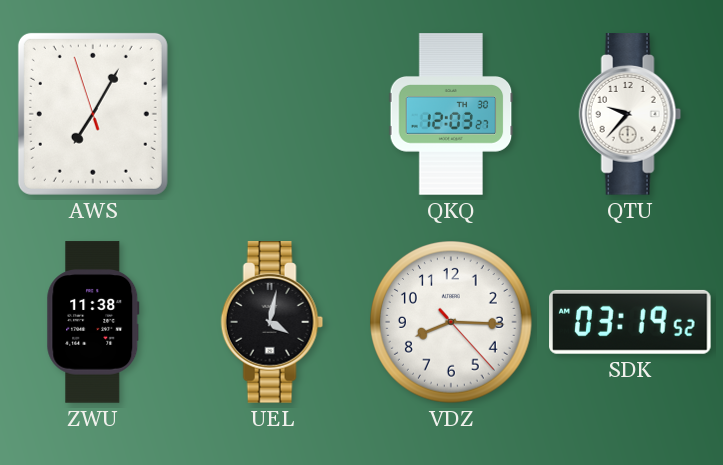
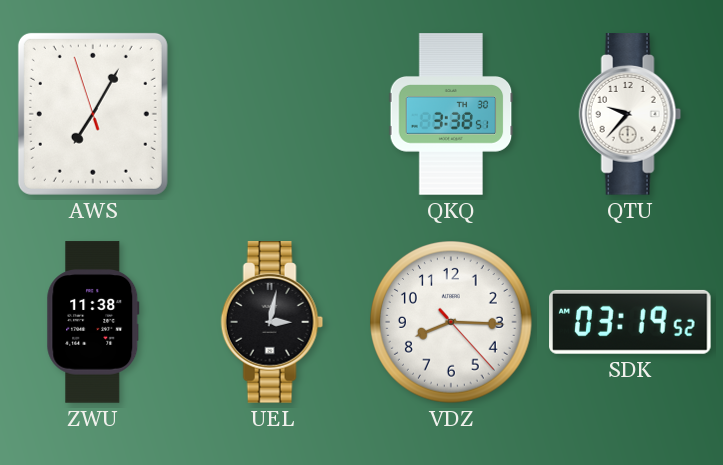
QKQ: 12:03 -> 3:38 (451, 114)
UEL: 4:02 -> 3:02 (272, 322)
